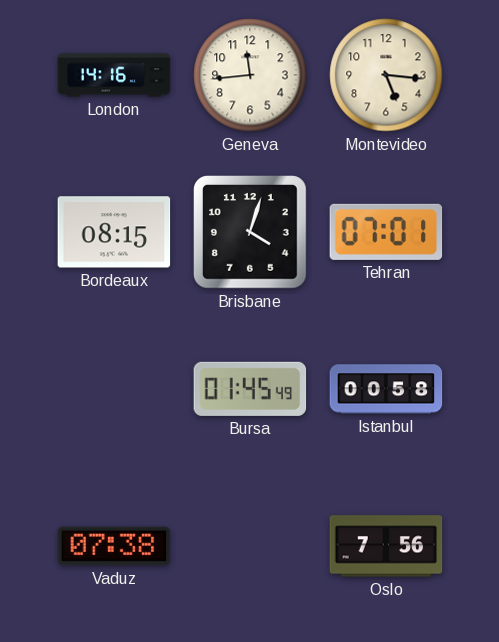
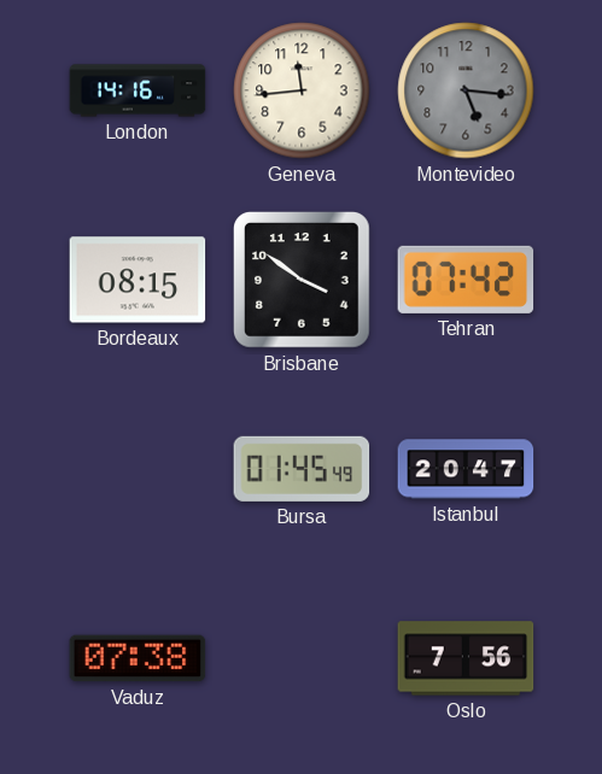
Montevideo dial: cream -> grey (466, 90)
Brisbane: 4:03 -> 3:51 (303, 281)
Tehran: 07:01 -> 07:42 (466, 280)
Istanbul: 00:58 -> 20:47 (466, 469)
